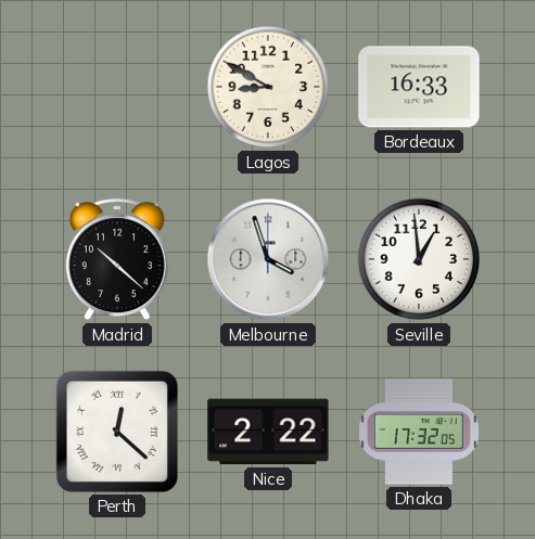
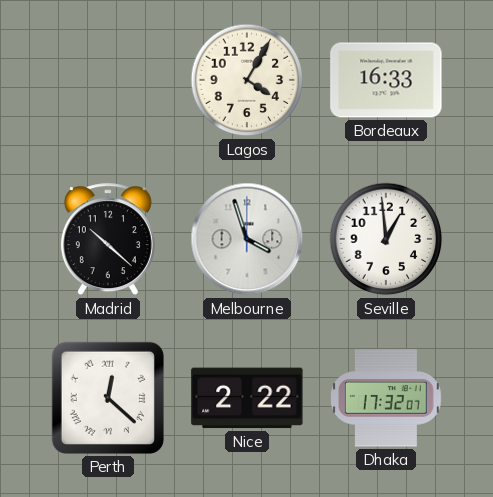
Lagos: 8:50 -> 4:05 (247, 80)
Dhaka: 17:32:05 -> 17:32:07 (386, 398)
